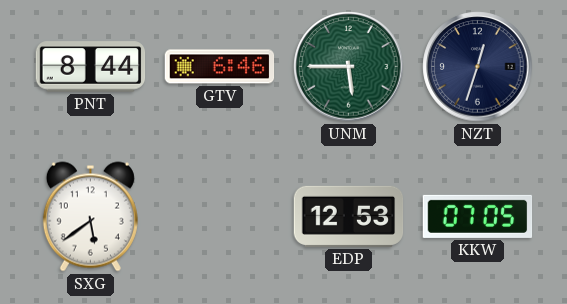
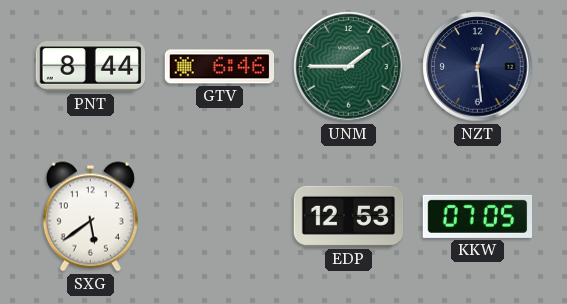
UNM: 5:45 -> 1:45 (349, 67)
NZT: 12:33 -> 12:29 (478, 67)
